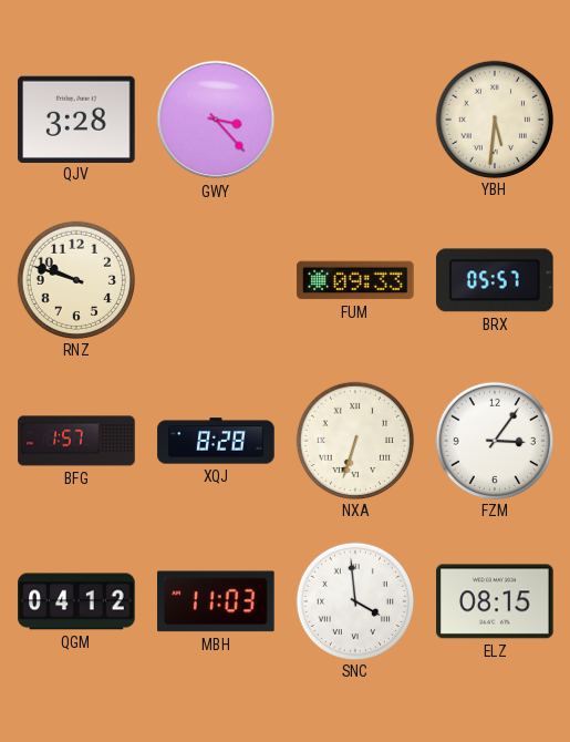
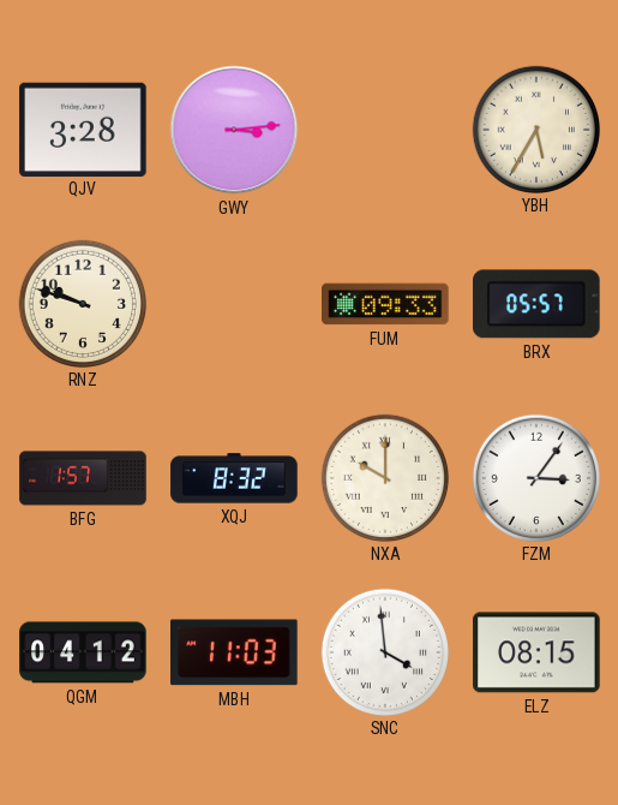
GWY: 3:23 -> 3:14 (234, 130)
YBH: 5:31 -> 5:35 (535, 129)
XQJ: 8:28 -> 8:32 (234, 478)
NXA: 6:33 -> 10:00 (384, 477)
